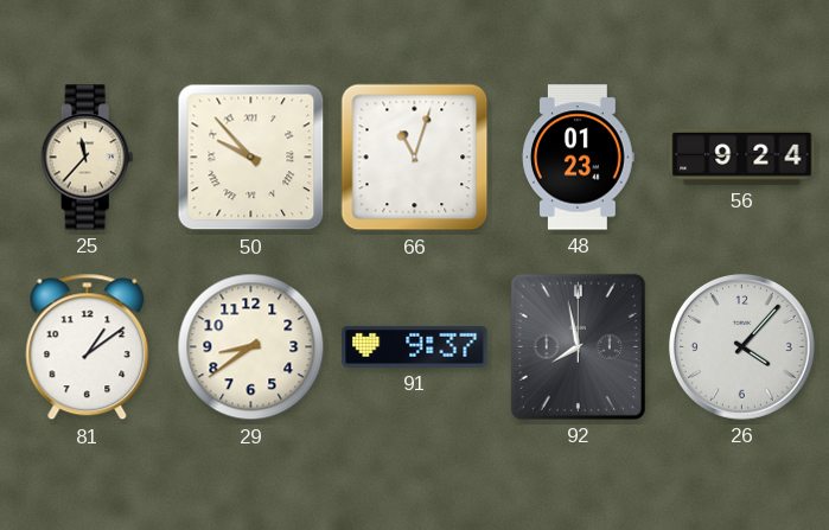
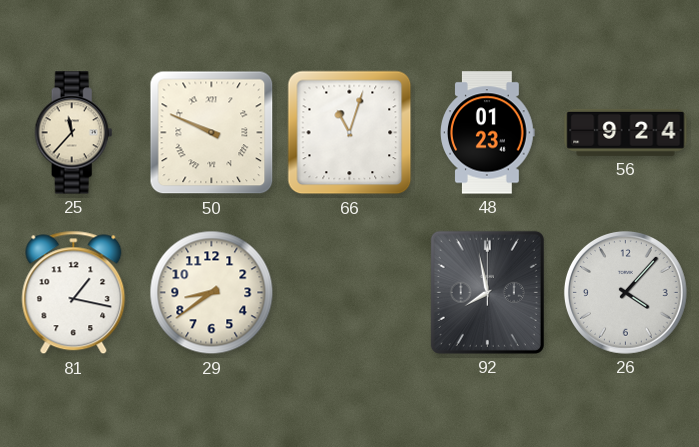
50: 9:53 -> 9:49 (212, 133)
81: 1:09 -> 1:17 (74, 293)
91: 9:37 -> none (415, 346)
